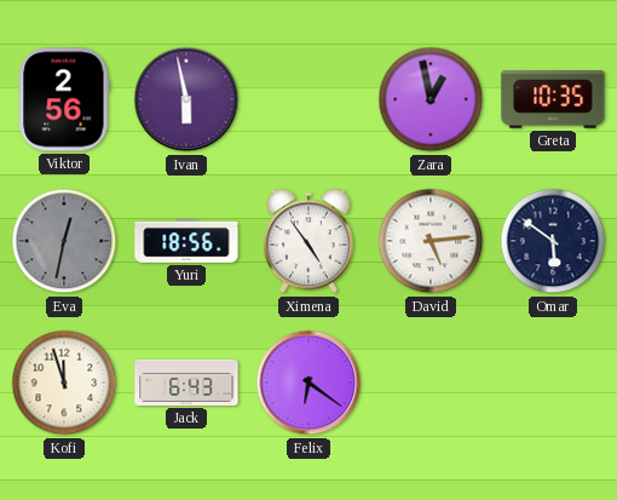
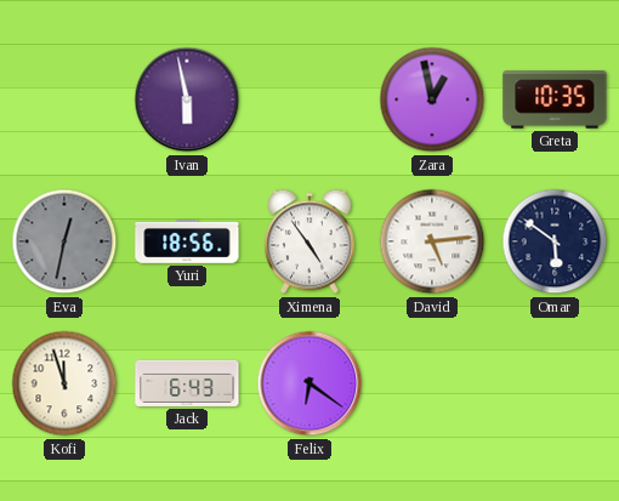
Viktor: 2:56 -> none (64, 99)
